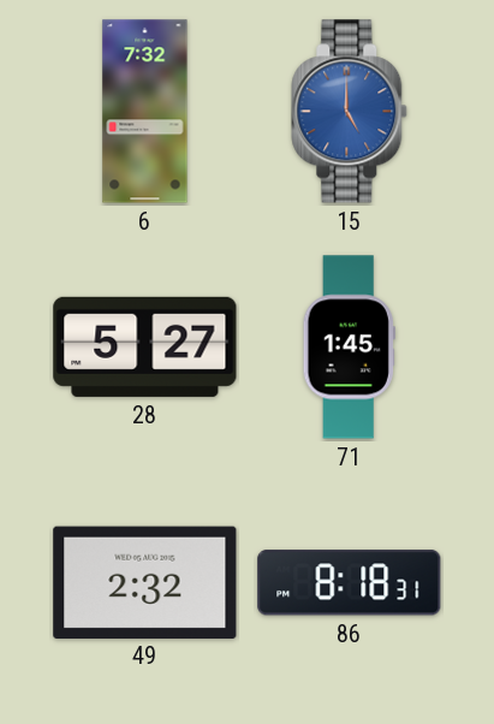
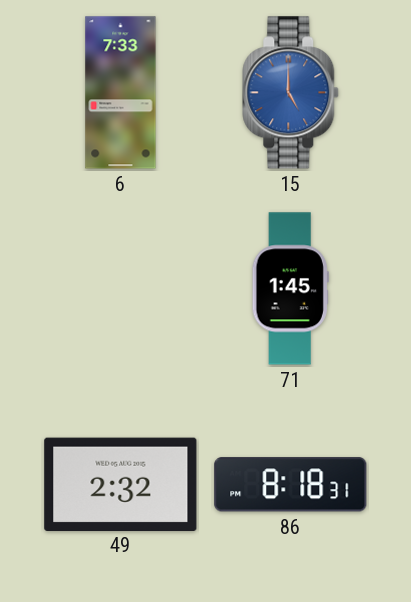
6: 7:32 -> 7:33 (121, 93)
28: 5:27 -> none (145, 346)
